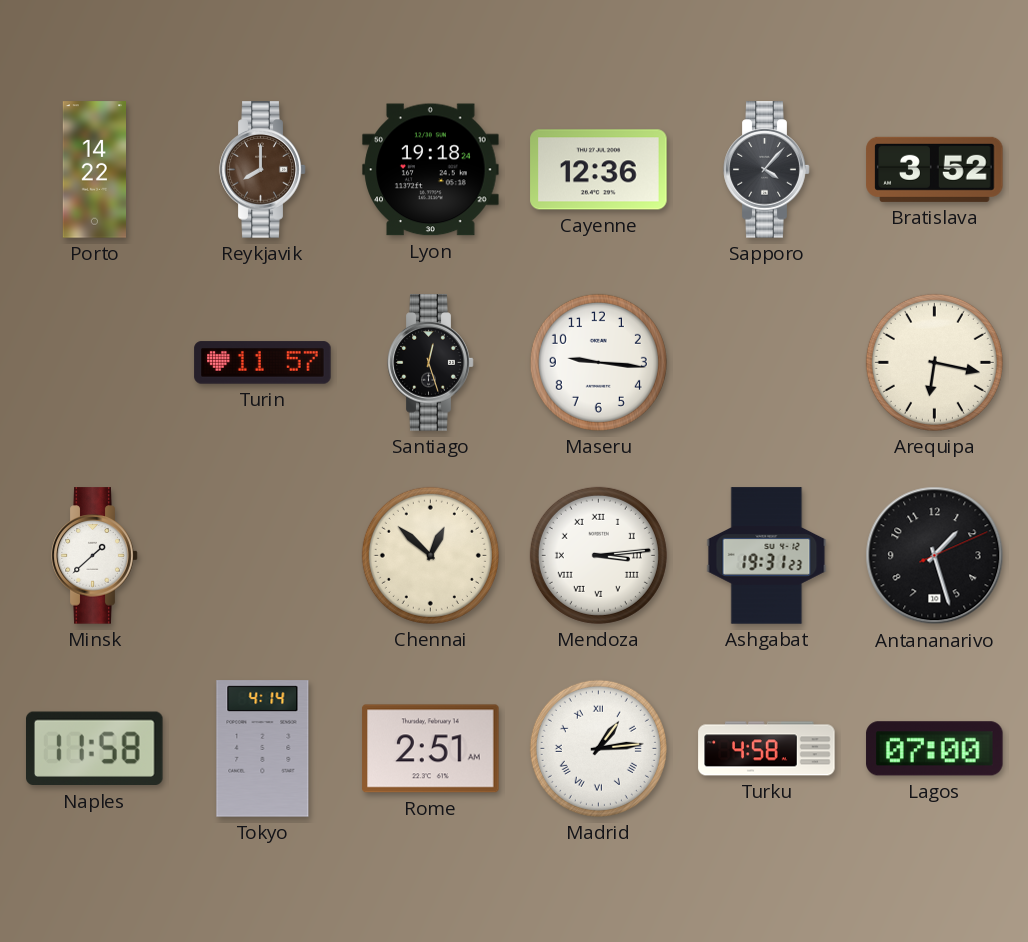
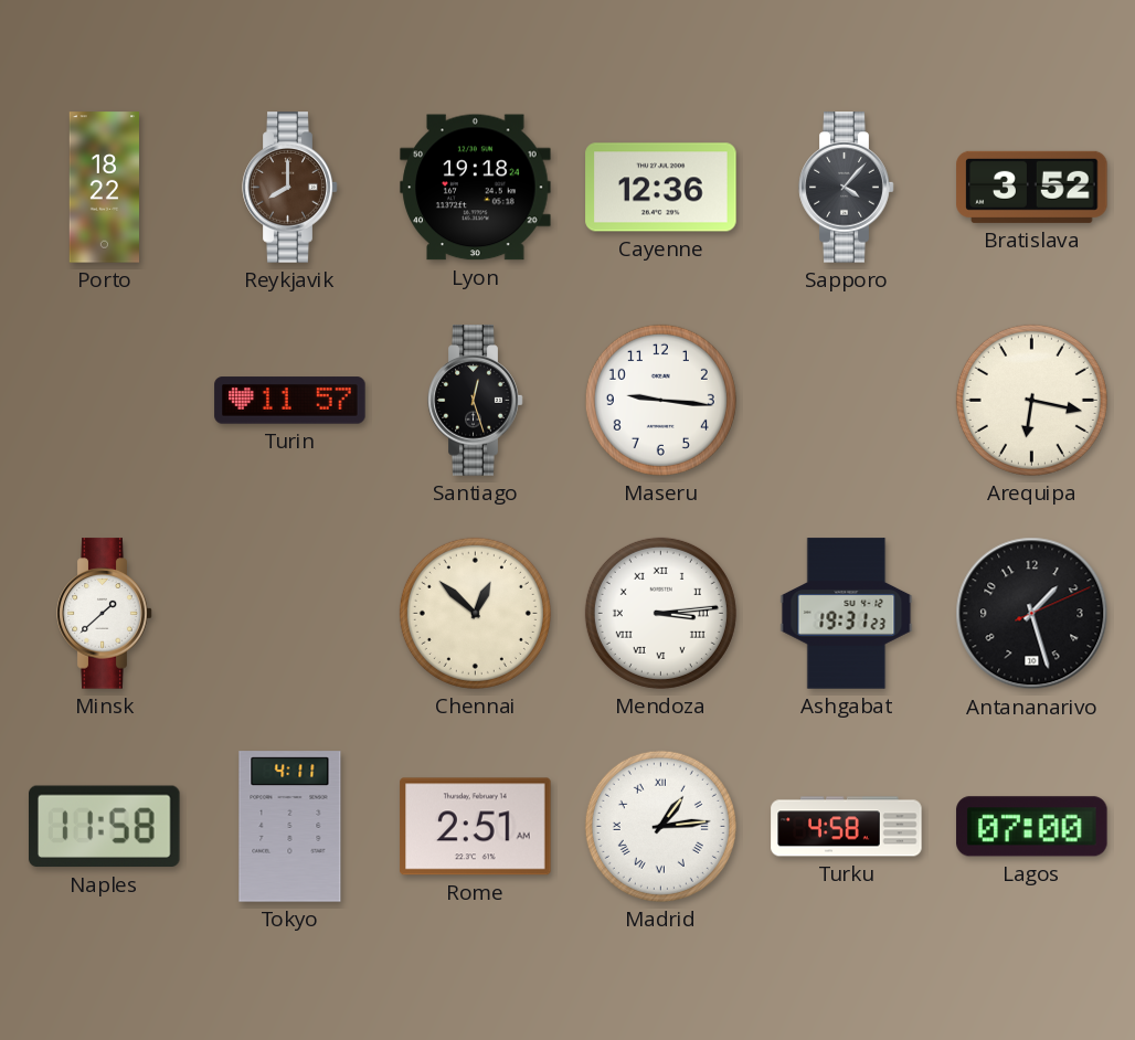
Porto: 14:22 -> 18:22 (104, 188)
Tokyo: 4:14 -> 4:11 (290, 827)
